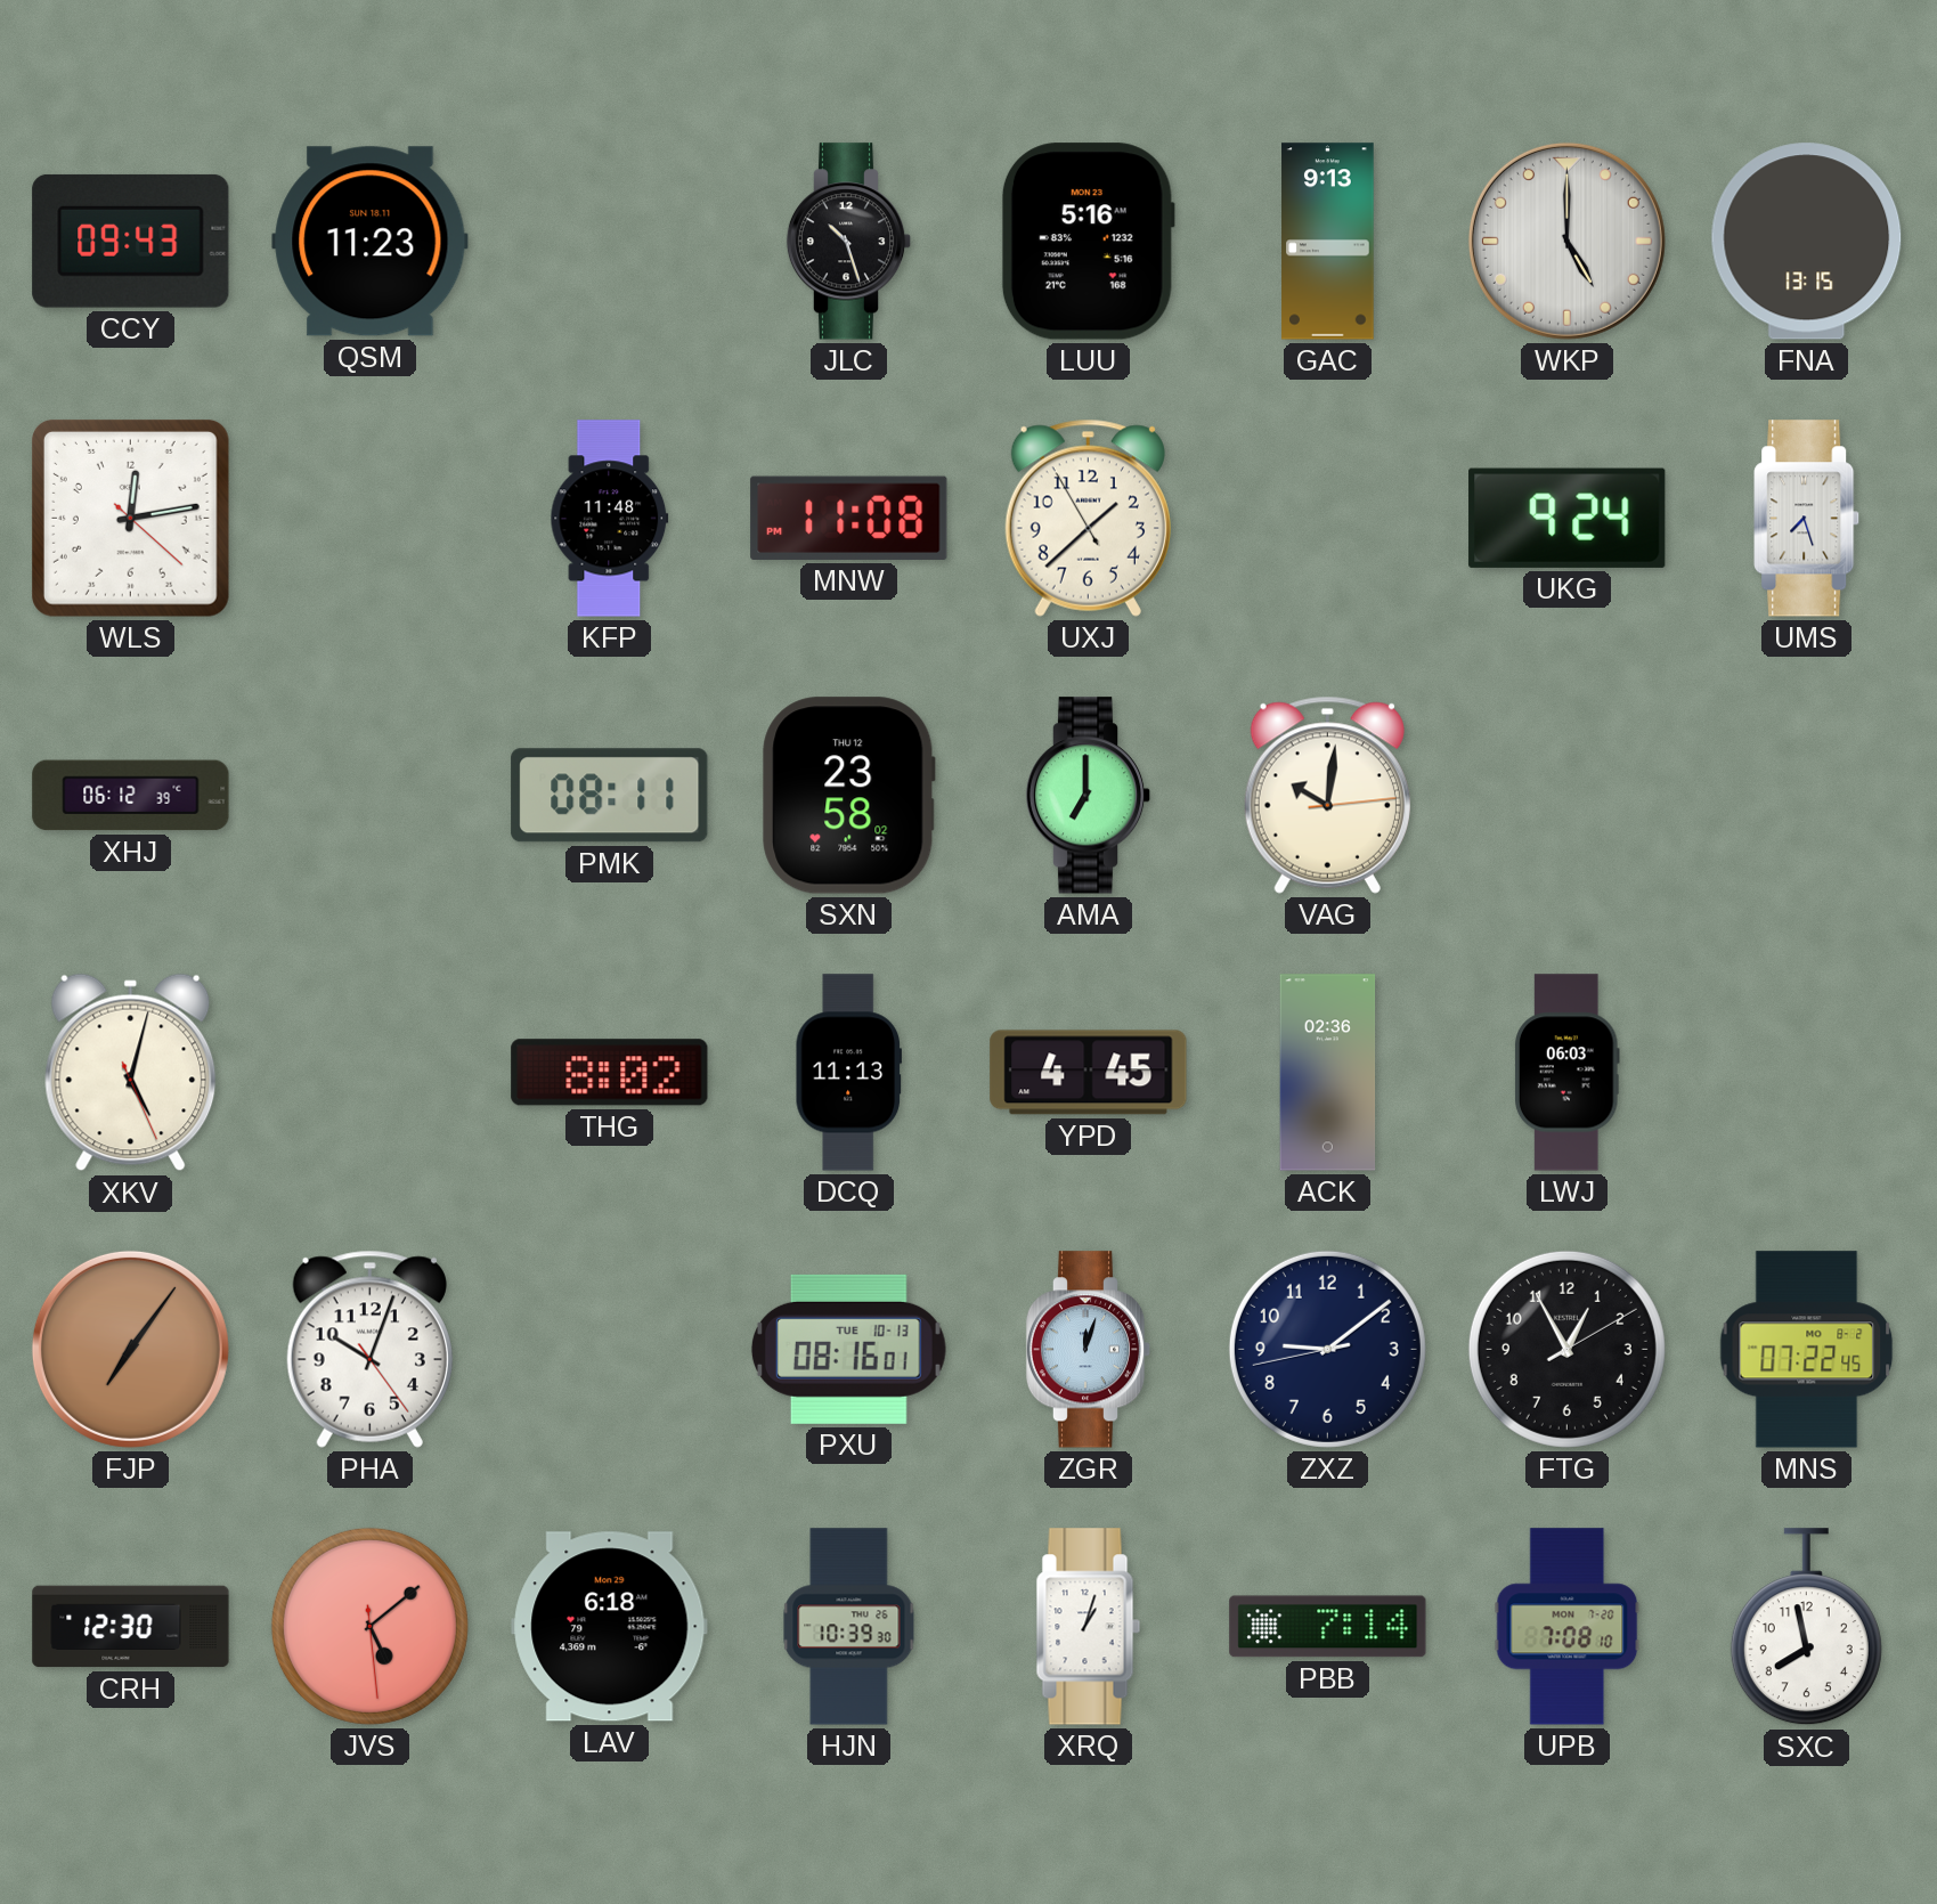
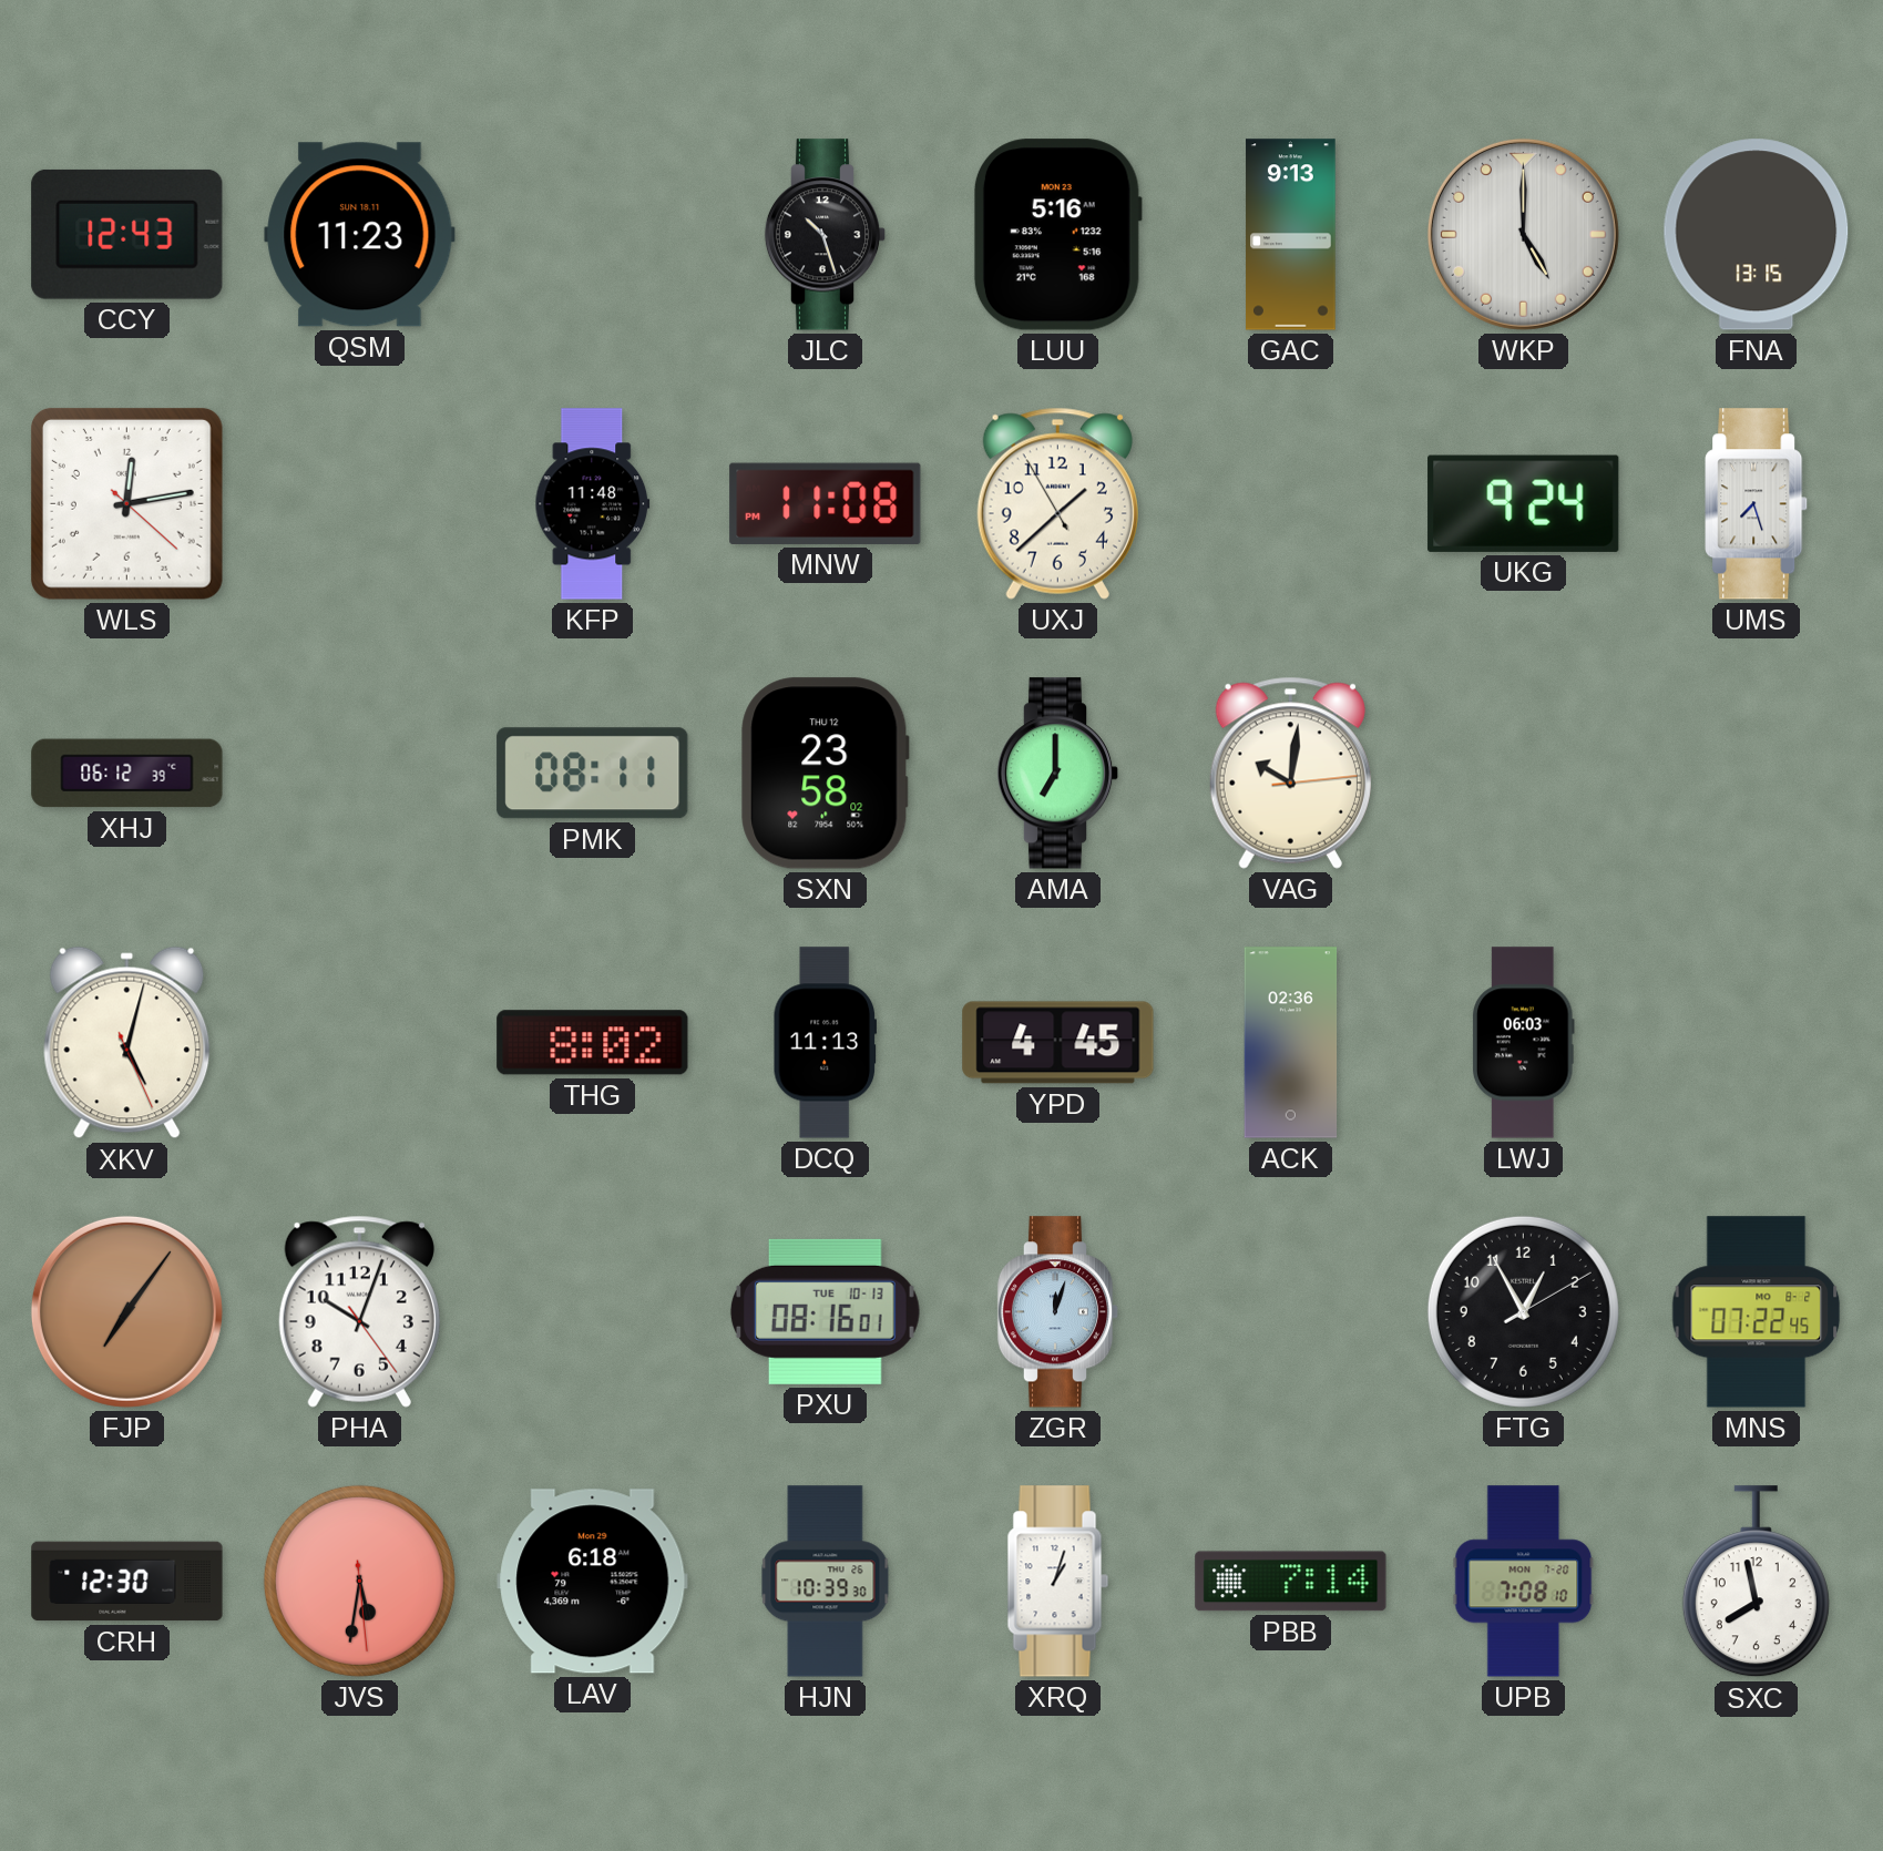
CCY: 09:43 -> 12:43 (127, 234)
ZXZ: 9:08 -> none (1327, 1349)
JVS: 5:08 -> 5:31 (359, 1581)
